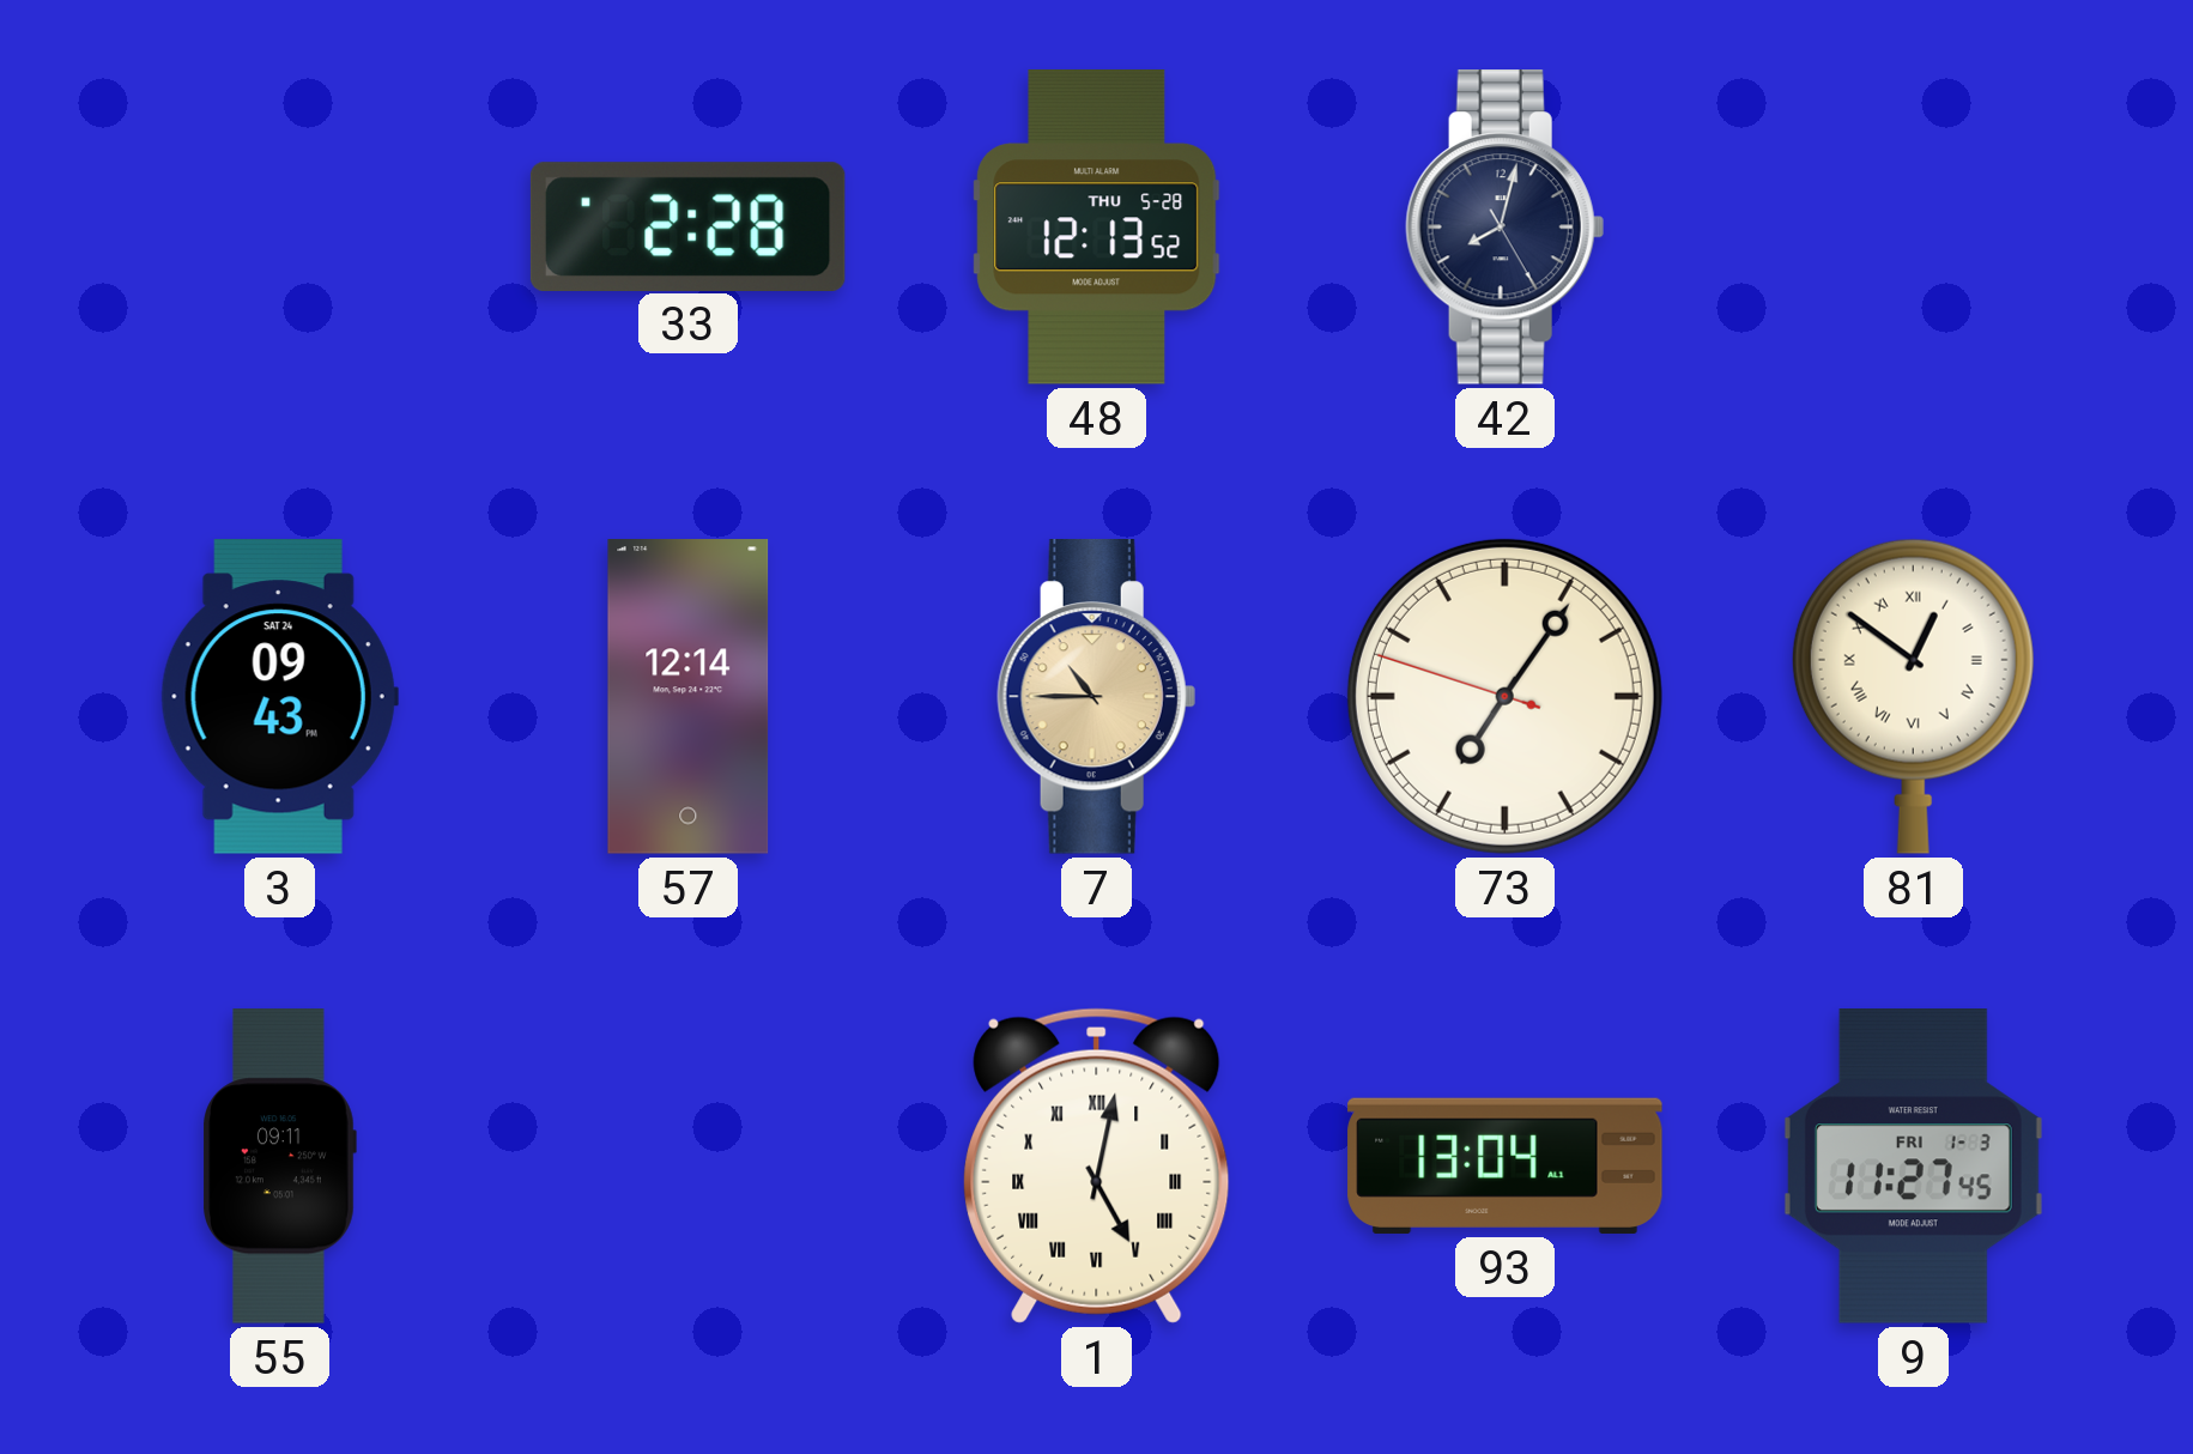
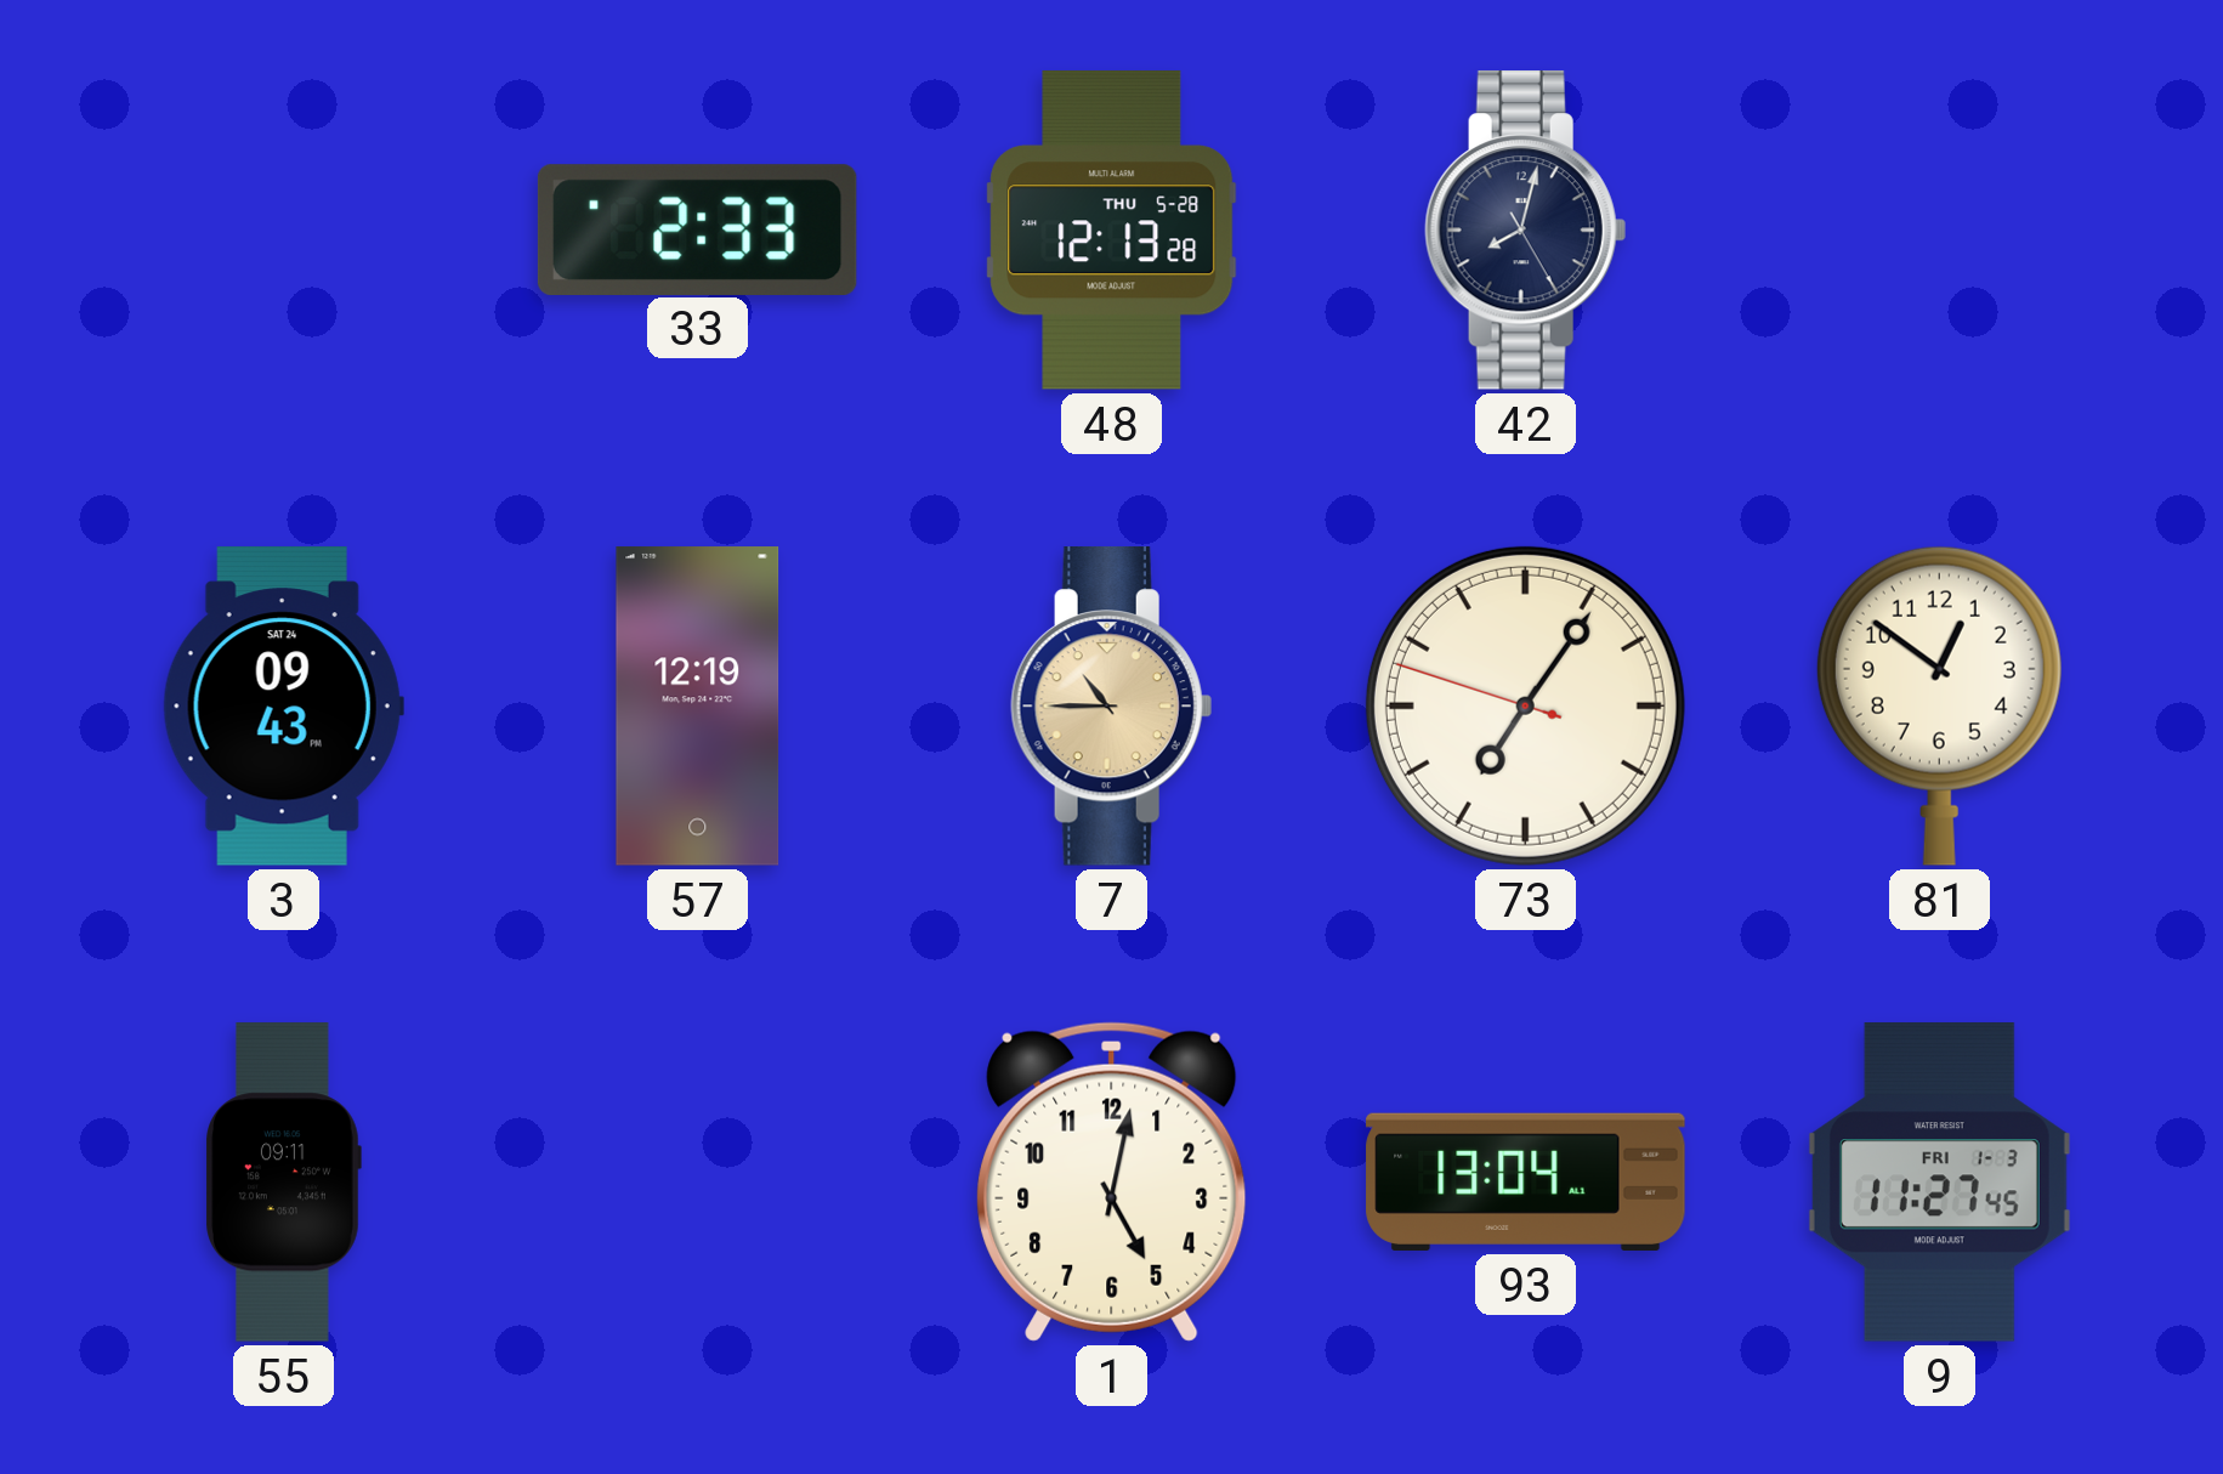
33: 2:28 -> 2:33 (697, 229)
48: 12:13:52 -> 12:13:28 (1112, 229)
57: 12:14 -> 12:19 (698, 707)
81 numerals: Roman -> Arabic (1939, 705)
1 numerals: Roman -> Arabic (1112, 1181)
